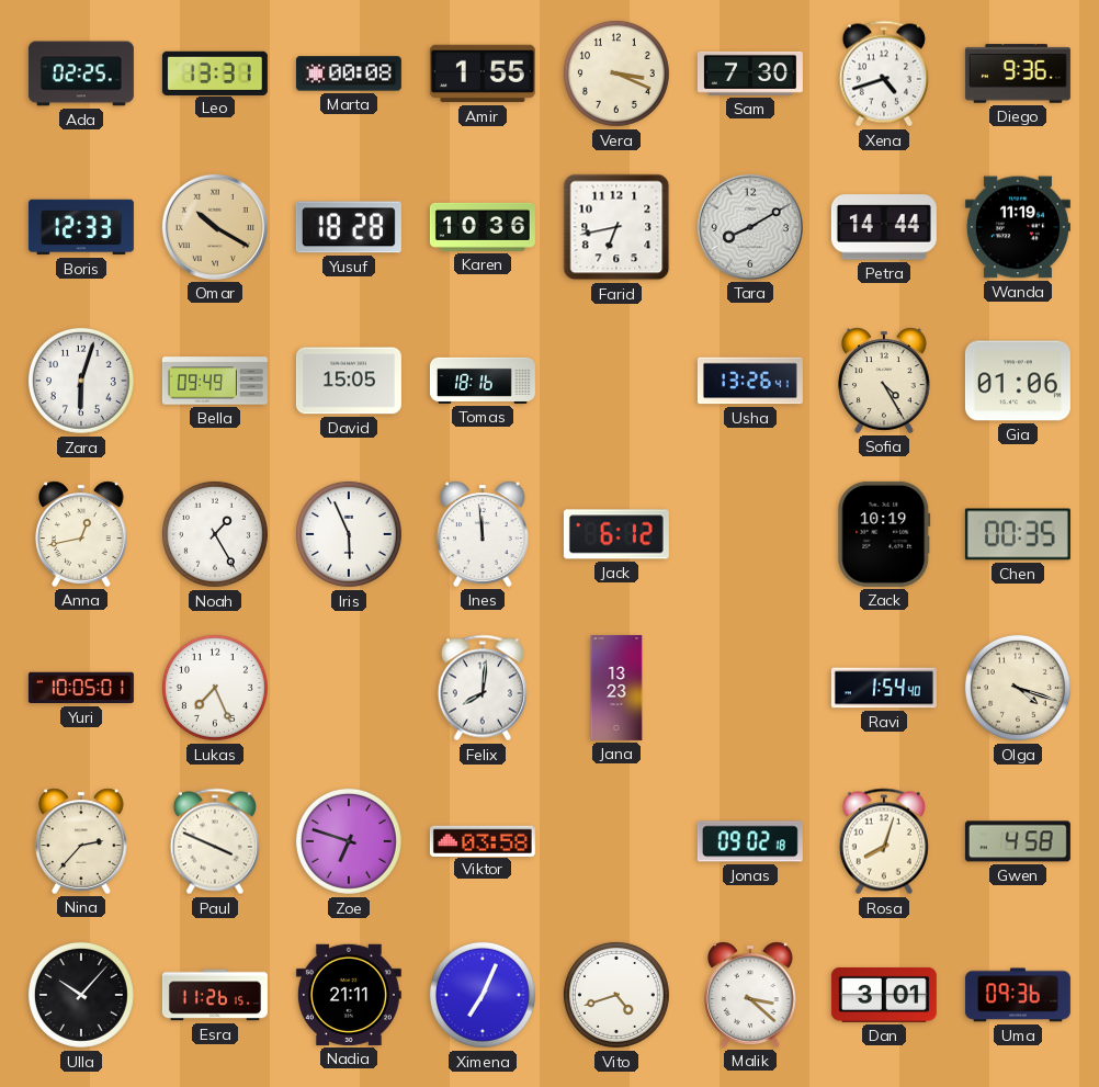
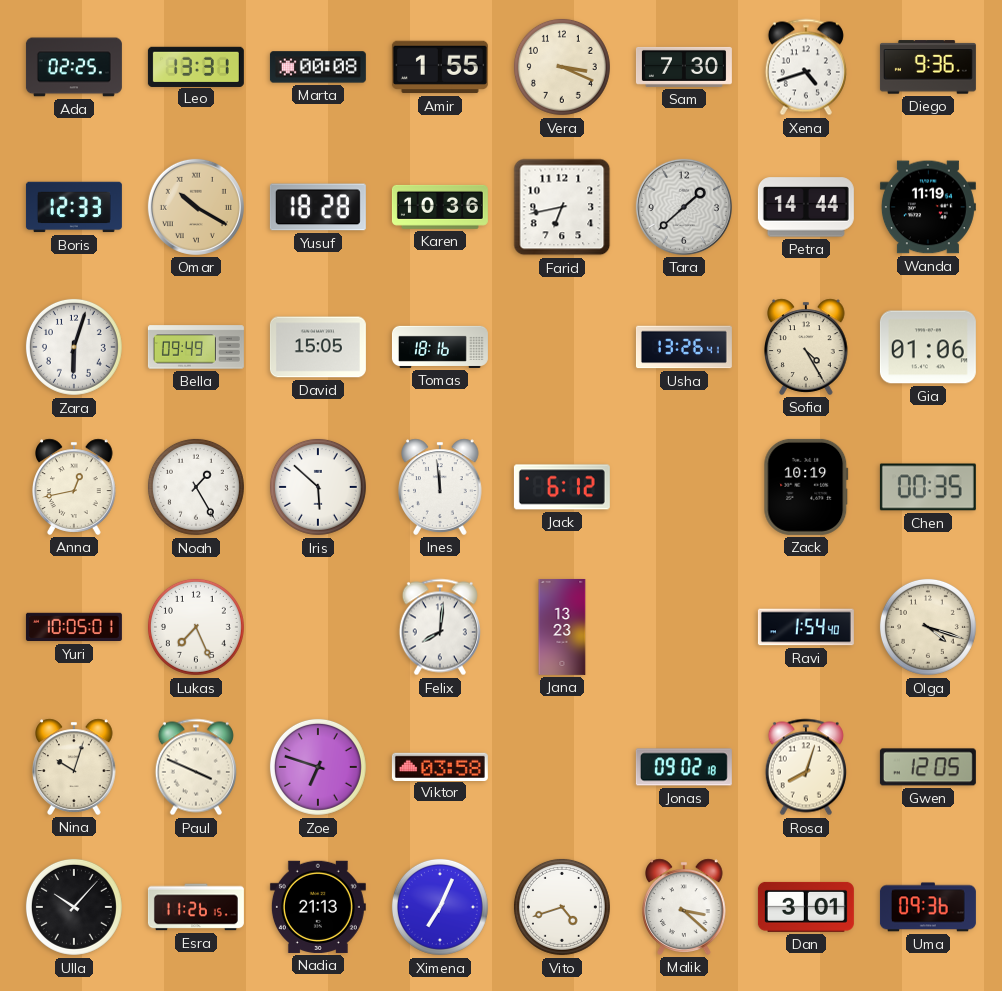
Tara: 8:10 -> 1:38 (684, 207)
Iris: 5:56 -> 5:52 (318, 487)
Nina: 2:37 -> 10:03 (75, 767)
Gwen: 4:58 -> 12:05 (928, 767)
Nadia: 21:11 -> 21:13 (318, 907)
